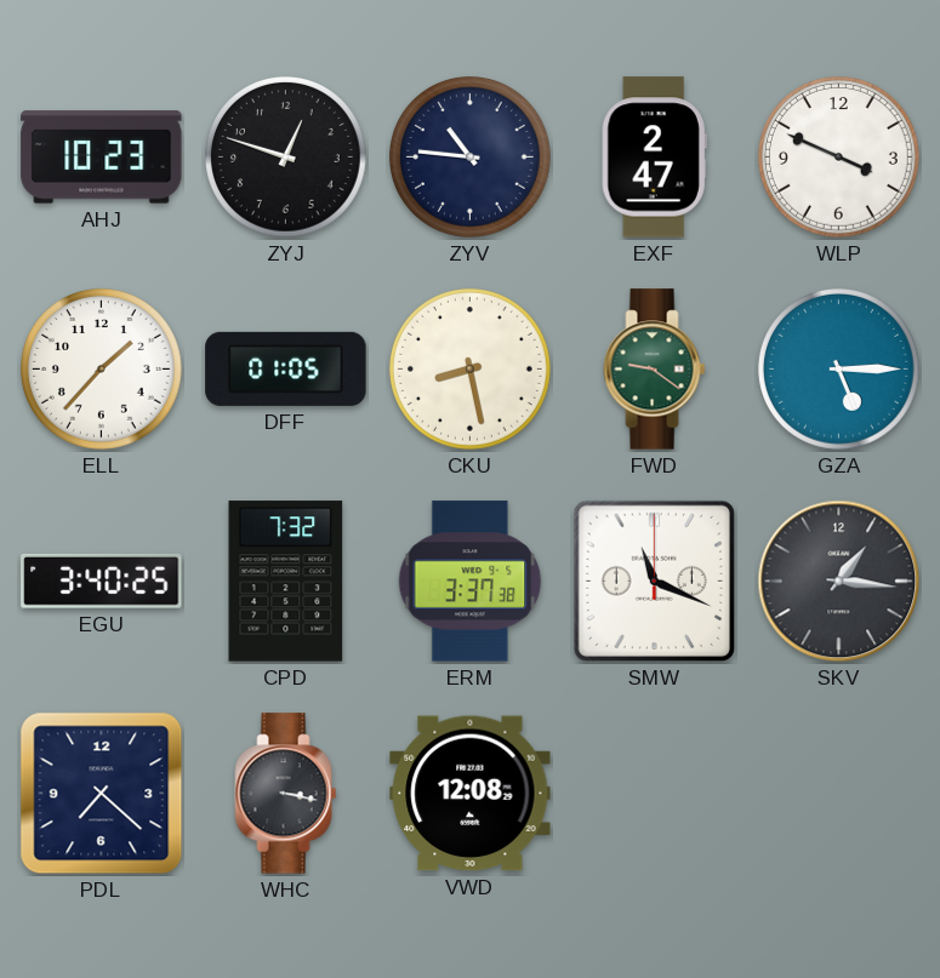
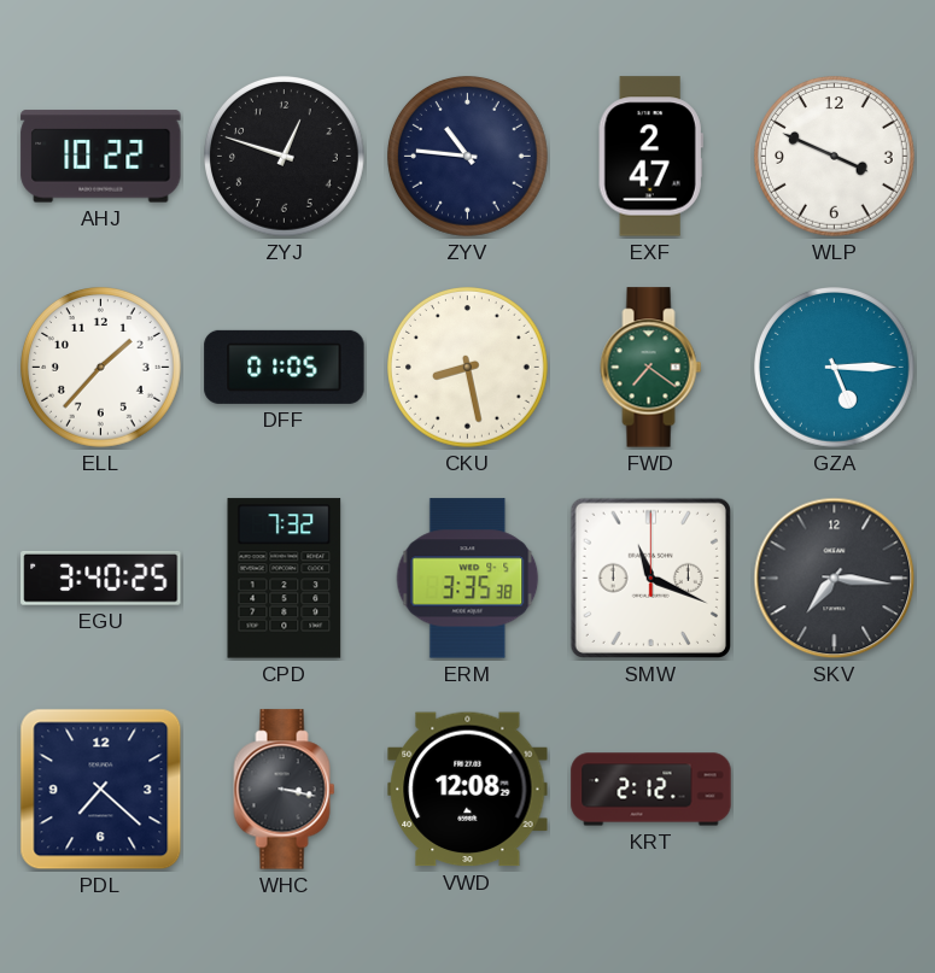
AHJ: 10:23 -> 10:22 (101, 157)
FWD: 9:21 -> 7:21 (651, 368)
ERM: 3:37 -> 3:35 (468, 579)
SKV: 1:16 -> 7:16 (835, 579)
KRT: none -> 2:12 (651, 790)
